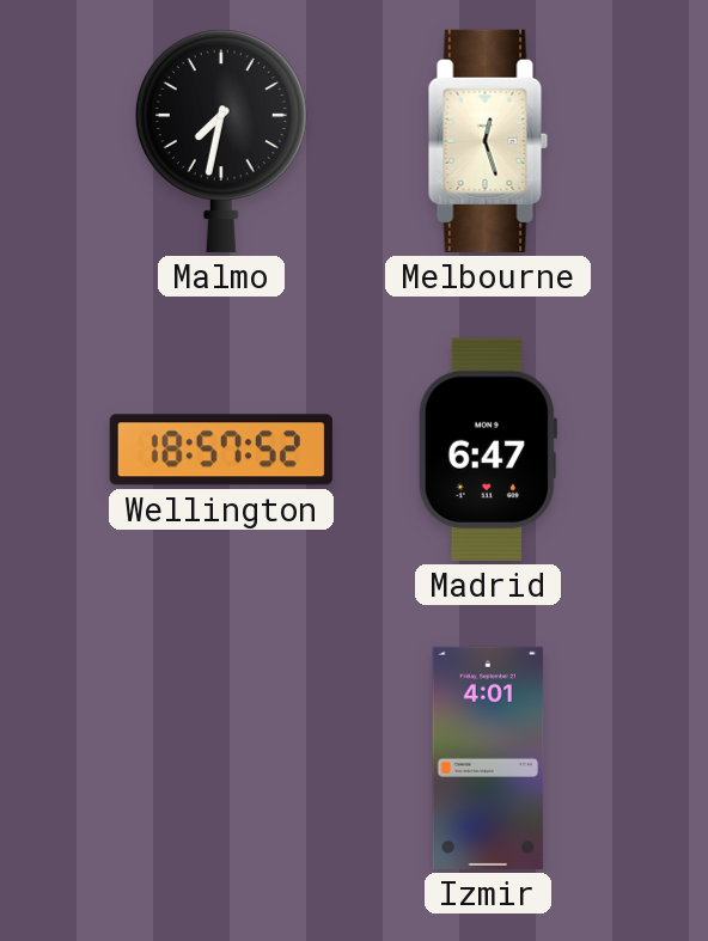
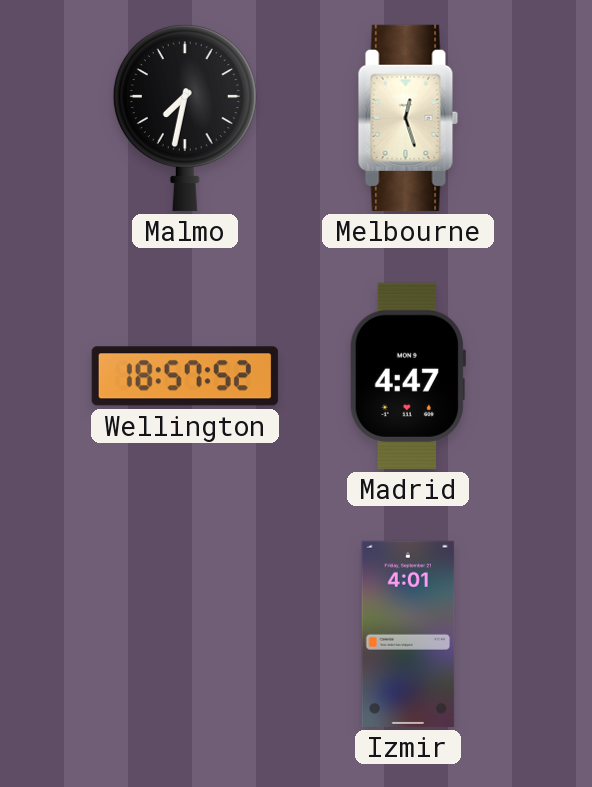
Madrid: 6:47 -> 4:47 (407, 376)
